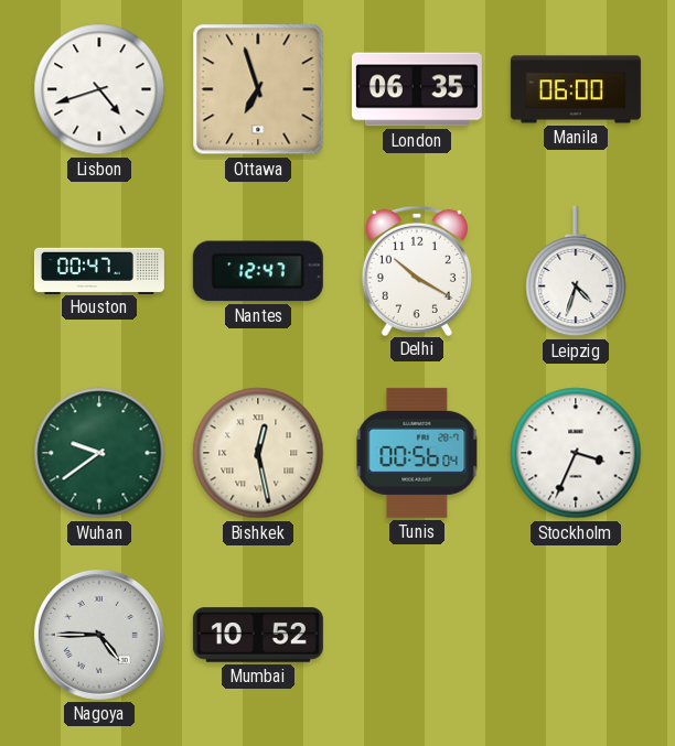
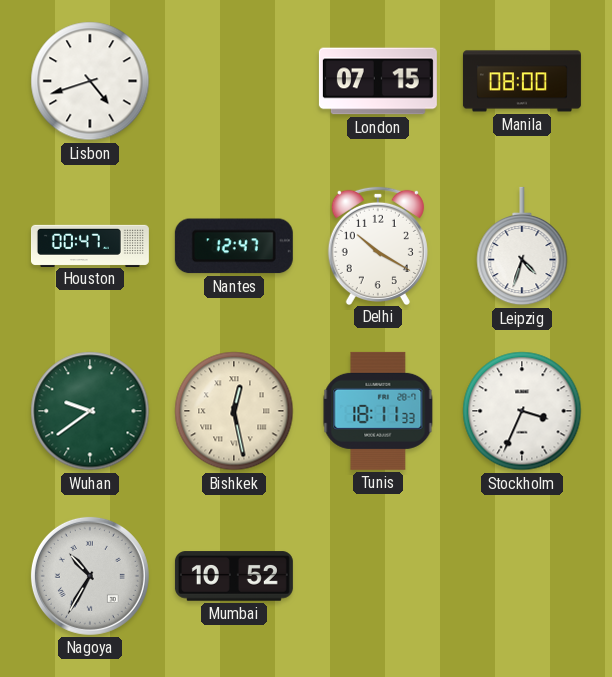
Ottawa: 6:57 -> none (258, 89)
London: 06:35 -> 07:15 (378, 81)
Manila: 06:00 -> 08:00 (522, 81)
Tunis: 00:56 -> 18:11 (378, 411)
Nagoya: 4:45 -> 10:35 (90, 576)
